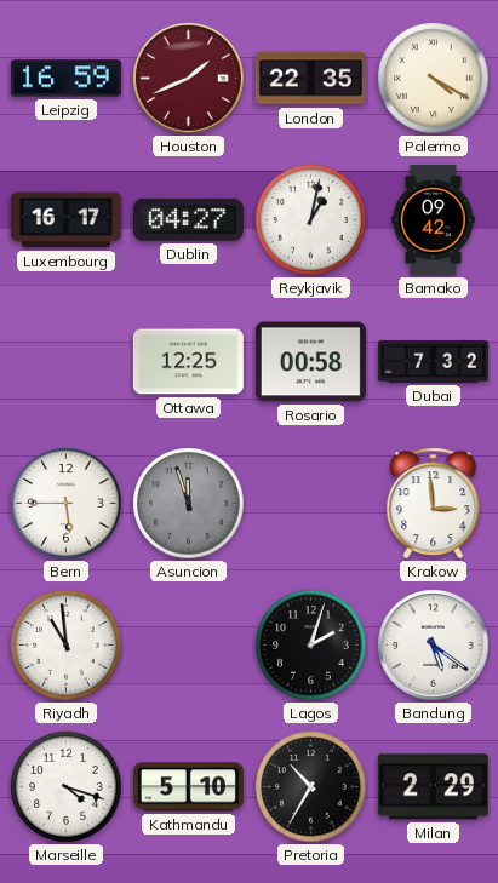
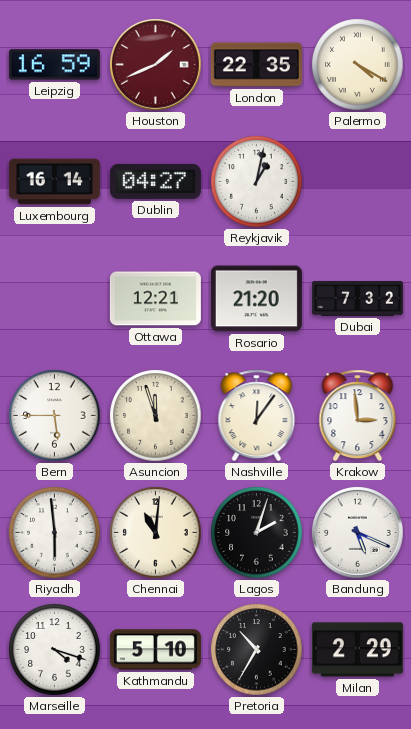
Luxembourg: 16:17 -> 16:14 (54, 182)
Bamako: 09:42 -> none (434, 219)
Ottawa: 12:25 -> 12:21 (155, 299)
Rosario: 00:58 -> 21:20 (256, 299)
Asuncion dial: grey -> cream (156, 416)
Nashville: none -> 12:06 (257, 416)
Riyadh: 10:59 -> 5:59 (55, 533)
Chennai: none -> 11:01 (156, 533)
Bandung: 5:21 -> 5:19 (358, 533)
